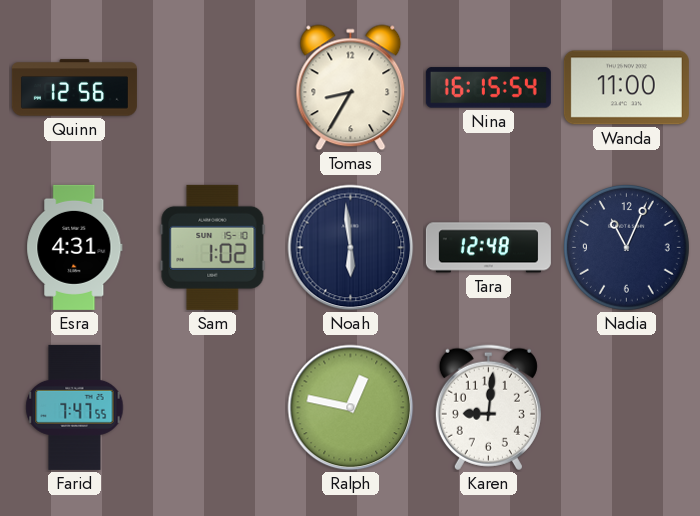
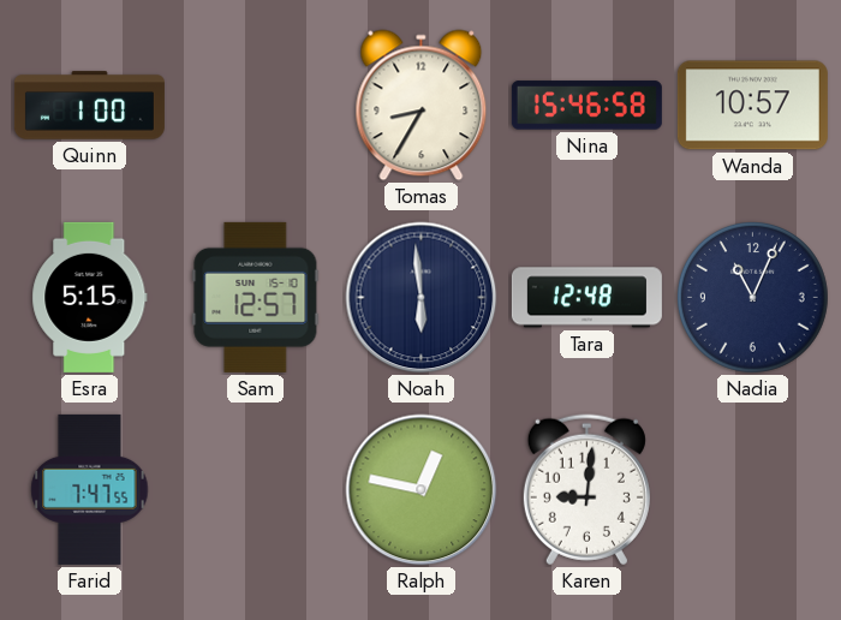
Quinn: 12:56 -> 1:00 (89, 106)
Nina: 16:15 -> 15:46 (586, 106)
Wanda: 11:00 -> 10:57 (752, 106)
Esra: 4:31 -> 5:15 (90, 297)
Sam: 1:02 -> 12:57 (256, 297)
